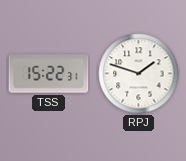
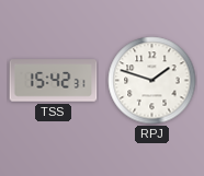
TSS: 15:22 -> 15:42 (54, 81)
